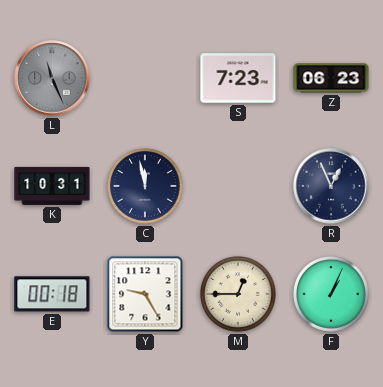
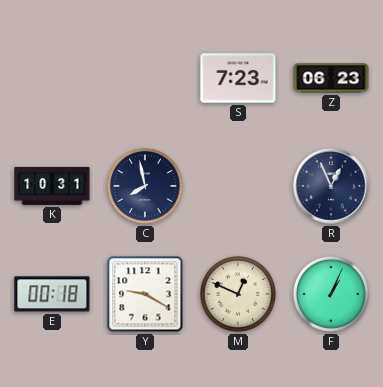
L: 11:26 -> none (52, 78)
C: 11:58 -> 7:58 (146, 187)
Y: 9:25 -> 9:20 (145, 294)
M: 12:45 -> 12:49 (239, 295)
